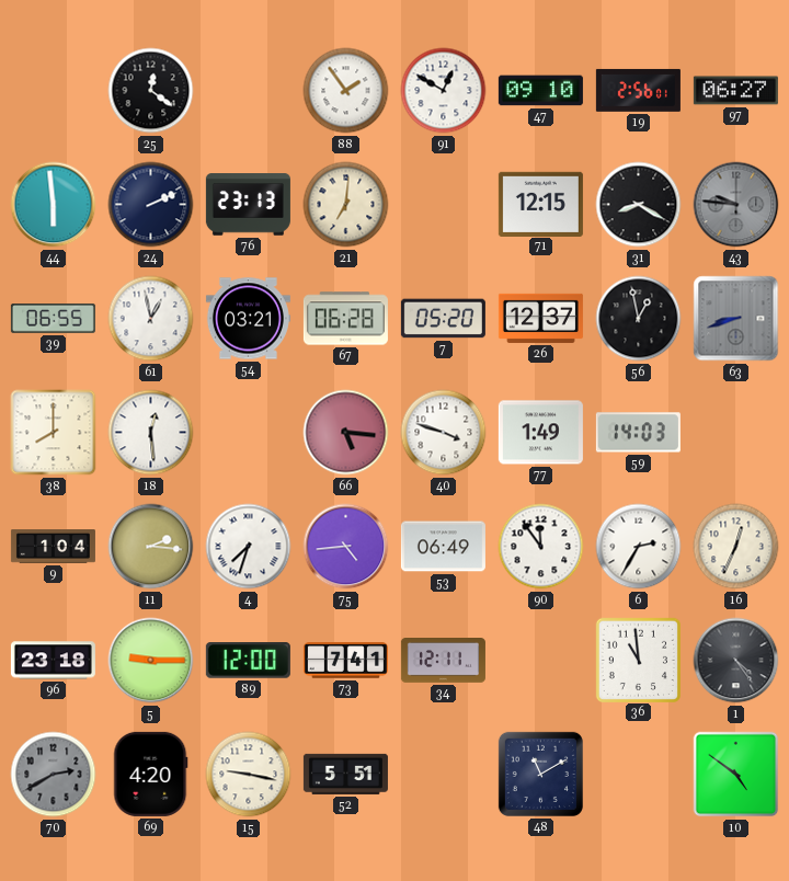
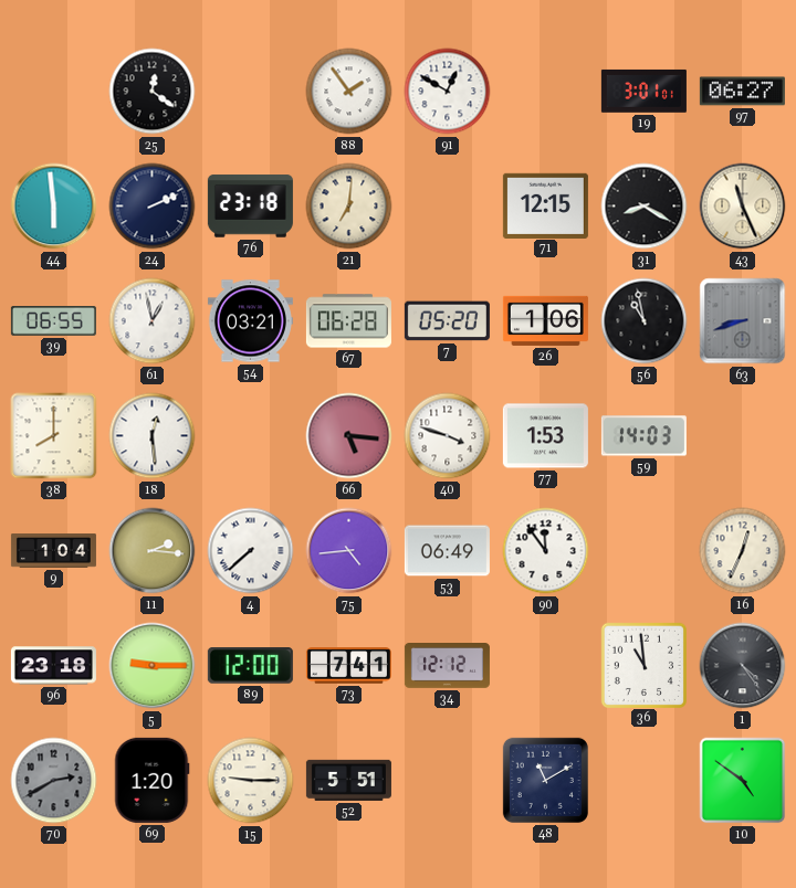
47: 09:10 -> none (540, 91)
19: 2:56 -> 3:01 (643, 91)
76: 23:13 -> 23:18 (250, 207)
43: 9:46 -> 11:26 (743, 207)
43 dial: grey -> cream (743, 207)
26: 12:37 -> 1:06 (545, 320)
56: 12:58 -> 10:58 (645, 321)
77: 1:49 -> 1:53 (545, 436)
4: 7:33 -> 7:38 (251, 551)
6: 2:35 -> none (639, 547)
34: 12:11 -> 12:12 (447, 666)
69: 4:20 -> 1:20 (153, 780)
15: 9:17 -> 9:15 (251, 781)
